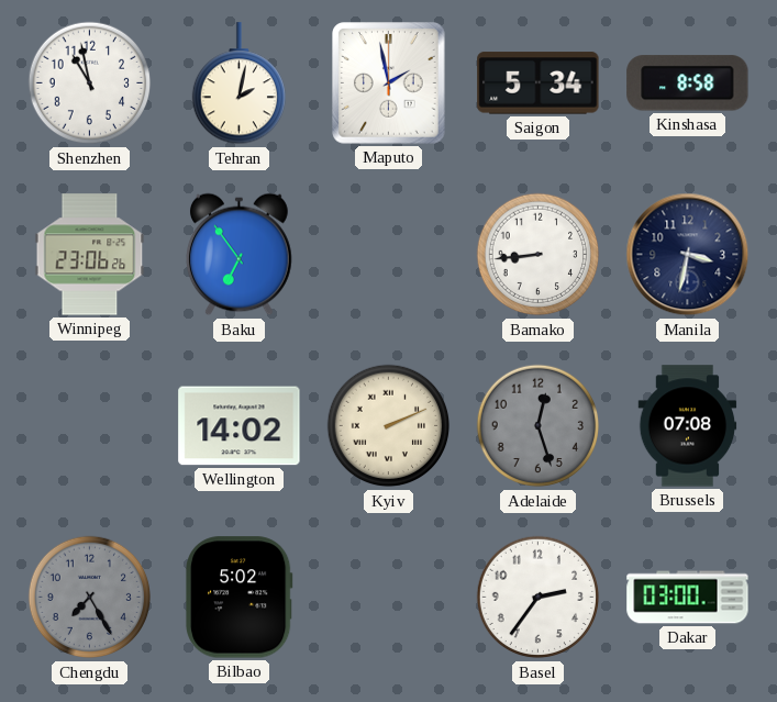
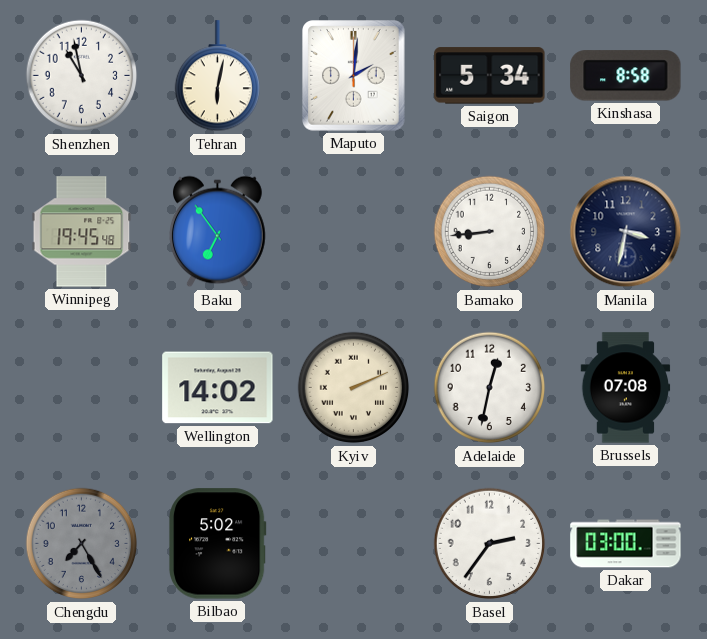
Tehran: 2:02 -> 6:02 (217, 76)
Maputo: 1:58 -> 2:01 (354, 76)
Winnipeg: 23:06 -> 19:45 (82, 232)
Adelaide: 12:27 -> 12:32 (490, 388)
Adelaide dial: grey -> white (490, 388)
